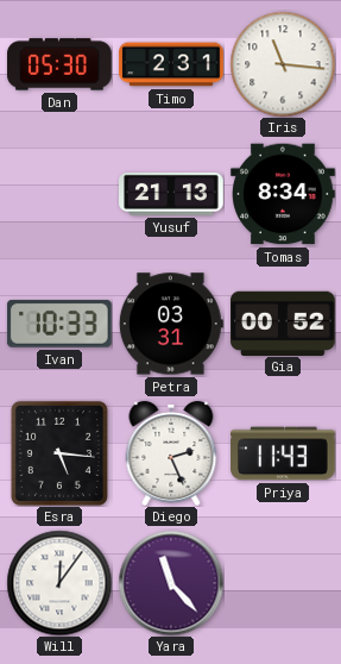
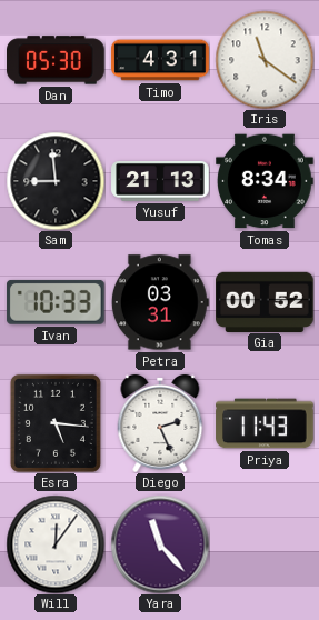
Timo: 2:31 -> 4:31 (160, 60)
Iris: 11:16 -> 11:21 (265, 60)
Sam: none -> 8:59 (56, 181)
